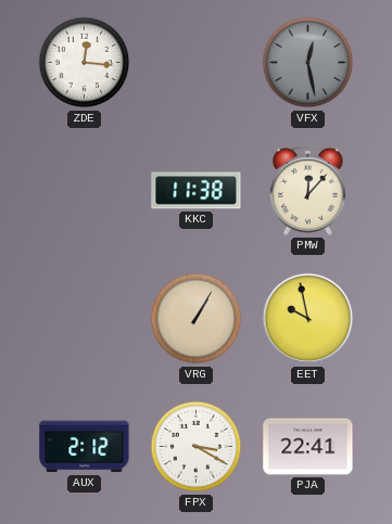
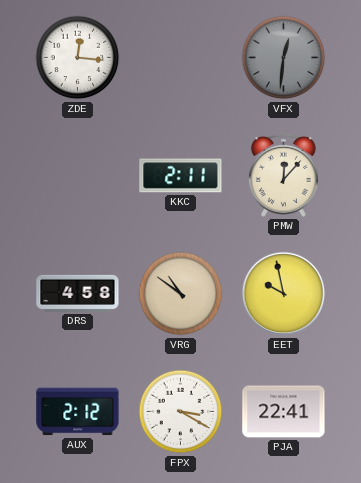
VFX: 12:28 -> 12:31 (284, 58)
KKC: 11:38 -> 2:11 (181, 176)
DRS: none -> 4:58 (78, 293)
VRG: 1:05 -> 10:51 (181, 294)
